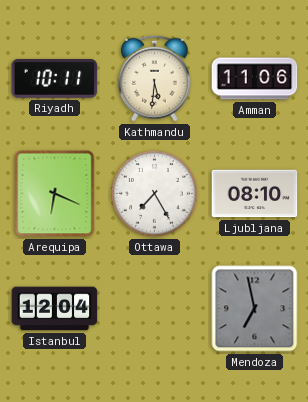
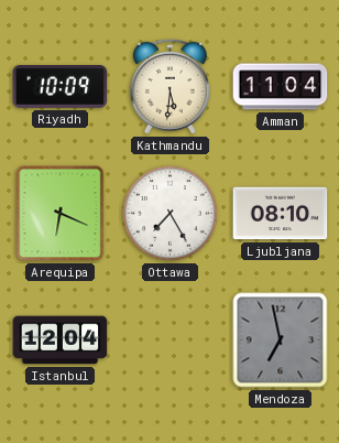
Riyadh: 10:11 -> 10:09 (61, 87)
Amman: 11:06 -> 11:04 (281, 87)
